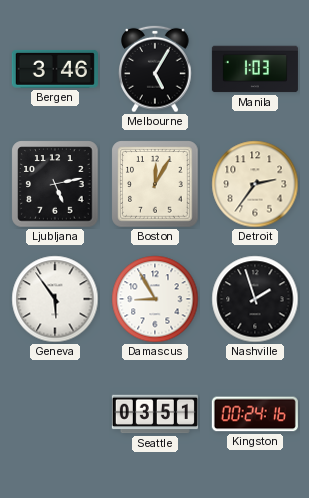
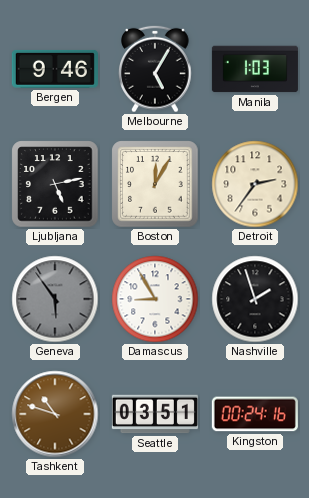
Bergen: 3:46 -> 9:46 (55, 69)
Geneva dial: white -> grey (55, 299)
Tashkent: none -> 10:48 (55, 414)
